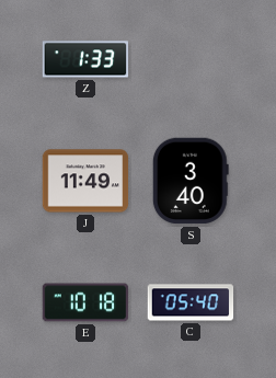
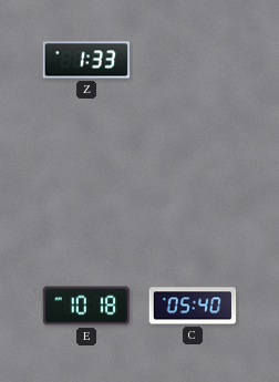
J: 11:49 -> none (85, 181)
S: 3:40 -> none (191, 181)
